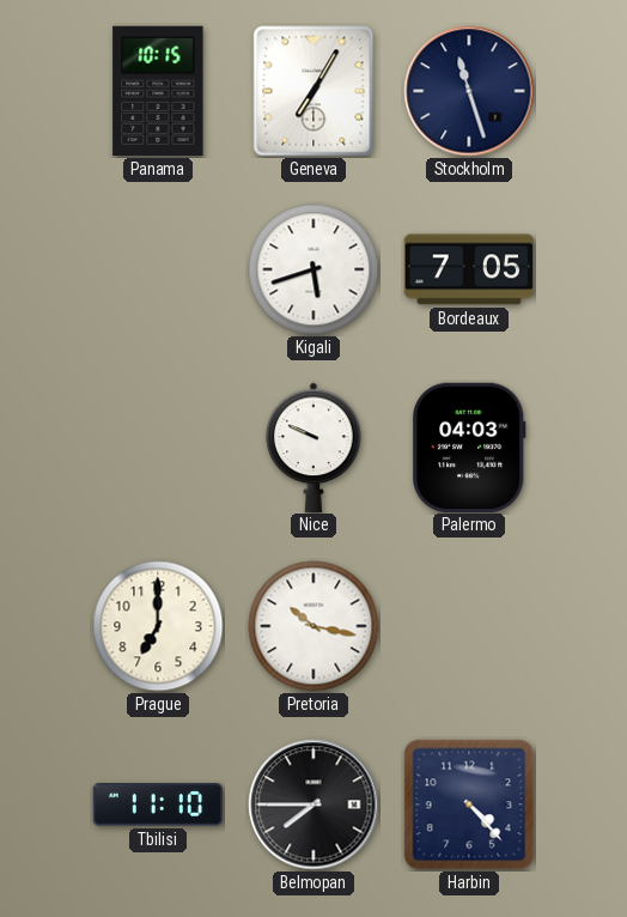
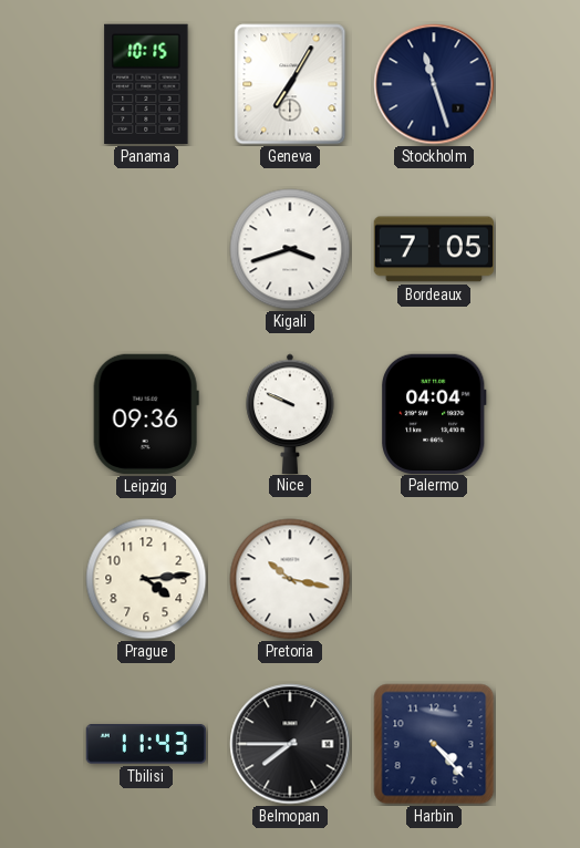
Kigali: 5:42 -> 3:42 (290, 249)
Leipzig: none -> 09:36 (146, 414)
Palermo: 04:03 -> 04:04 (434, 413)
Prague: 7:00 -> 4:14 (146, 579)
Tbilisi: 11:10 -> 11:43 (145, 744)
